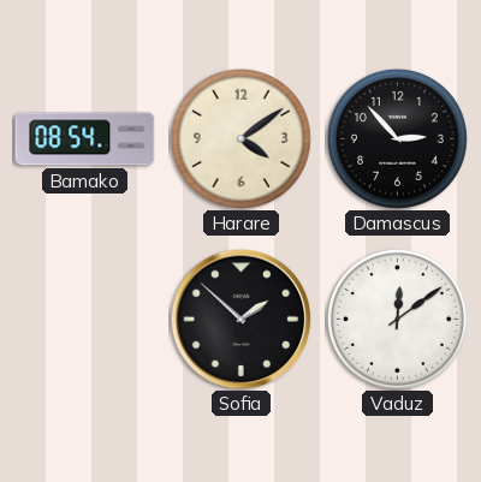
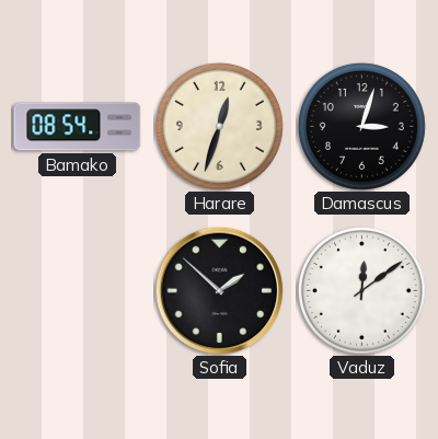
Harare: 4:09 -> 12:33 (219, 126)
Damascus: 2:53 -> 3:03 (361, 126)
